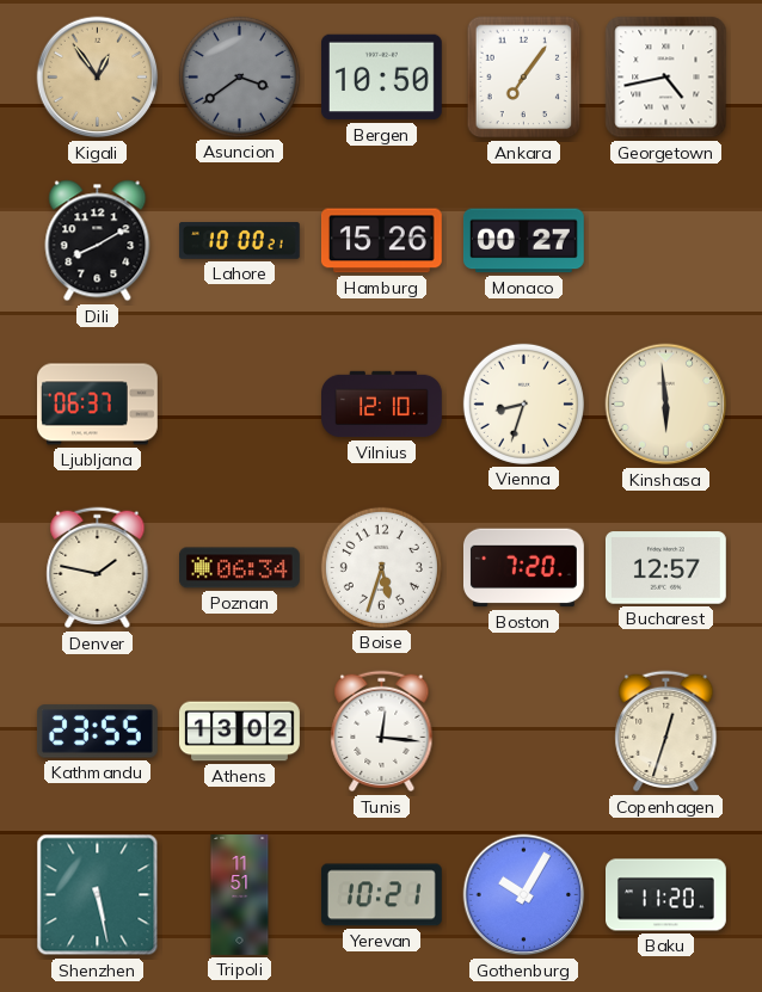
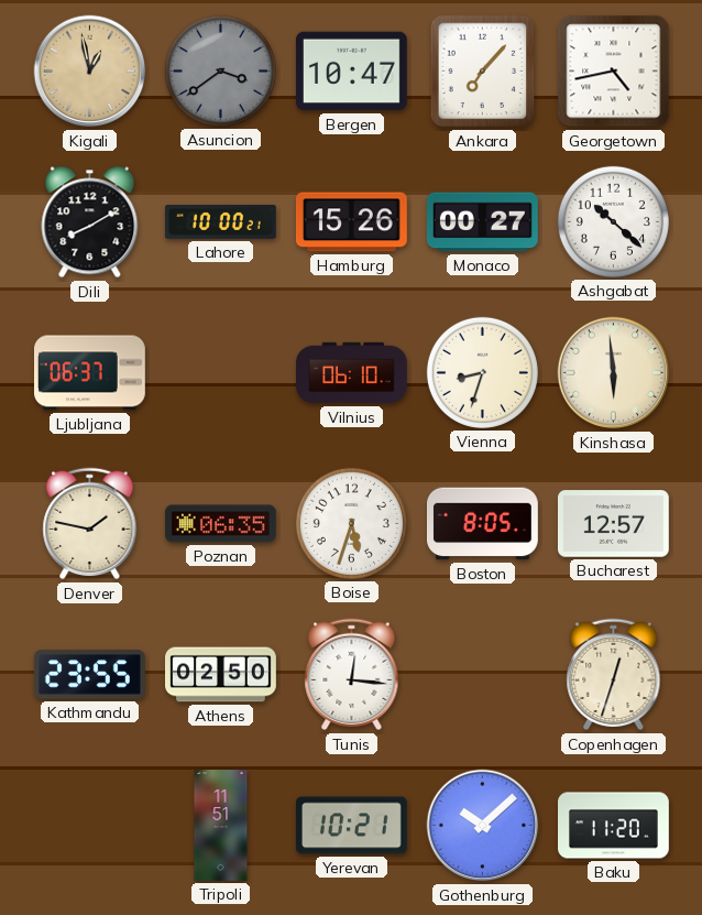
Kigali: 12:54 -> 12:58 (90, 72)
Bergen: 10:50 -> 10:47 (351, 72)
Ankara: 7:06 -> 7:07 (483, 72)
Ashgabat: none -> 10:22 (613, 221)
Vilnius: 12:10 -> 06:10 (352, 373)
Poznan: 06:34 -> 06:35 (221, 524)
Boston: 7:20 -> 8:05 (482, 524)
Athens: 13:02 -> 02:50 (221, 675)
Shenzhen: 5:28 -> none (98, 895)
Gothenburg: 10:05 -> 10:08 (483, 826)
